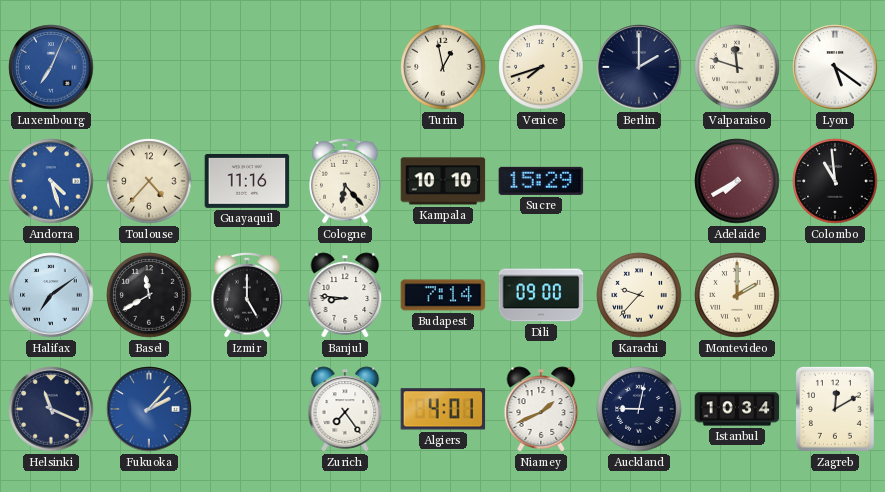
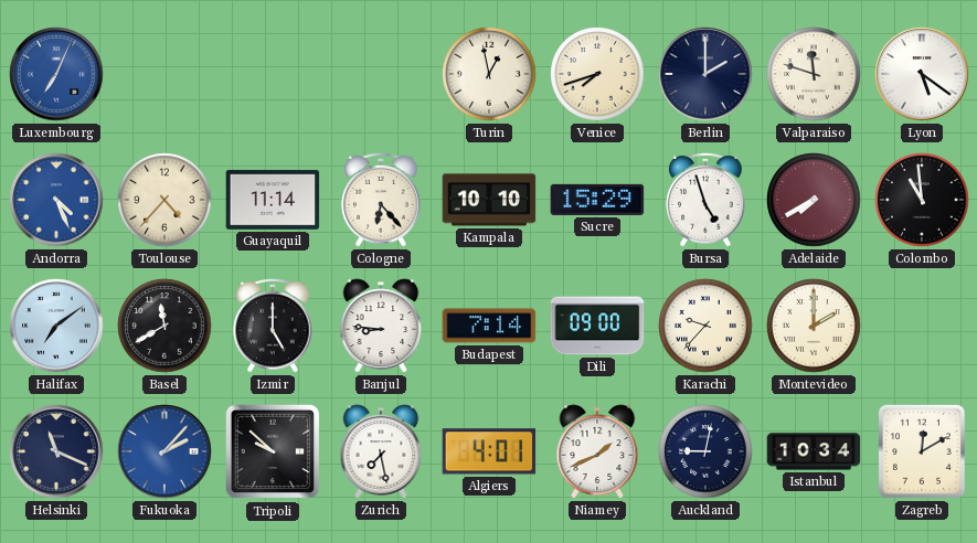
Andorra: 4:27 -> 4:26 (56, 200)
Guayaquil: 11:16 -> 11:14 (273, 200)
Bursa: none -> 4:57 (705, 200)
Tripoli: none -> 9:52 (273, 451)
Zurich: 7:24 -> 7:28 (381, 451)
